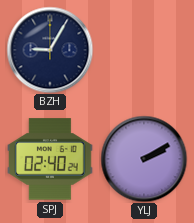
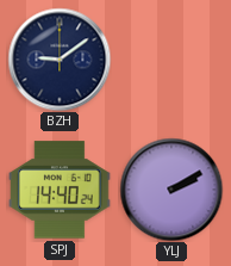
BZH: 9:05 -> 9:09 (60, 60)
SPJ: 02:40 -> 14:40 (61, 190)
